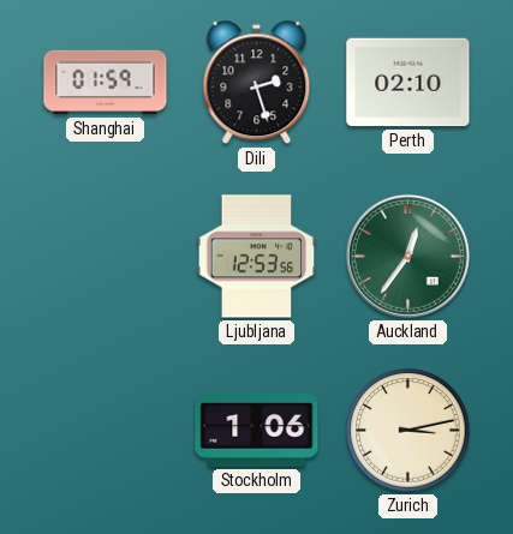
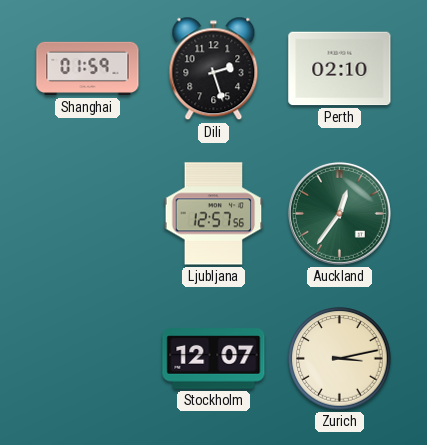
Ljubljana: 12:53 -> 12:57 (214, 214)
Stockholm: 1:06 -> 12:07 (214, 359)
